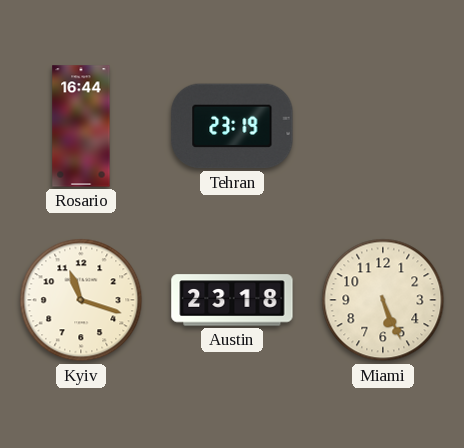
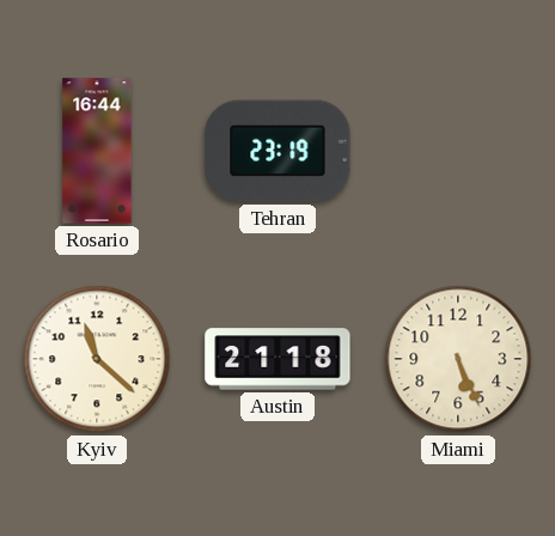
Kyiv: 11:18 -> 11:22 (97, 359)
Austin: 23:18 -> 21:18 (277, 359)
